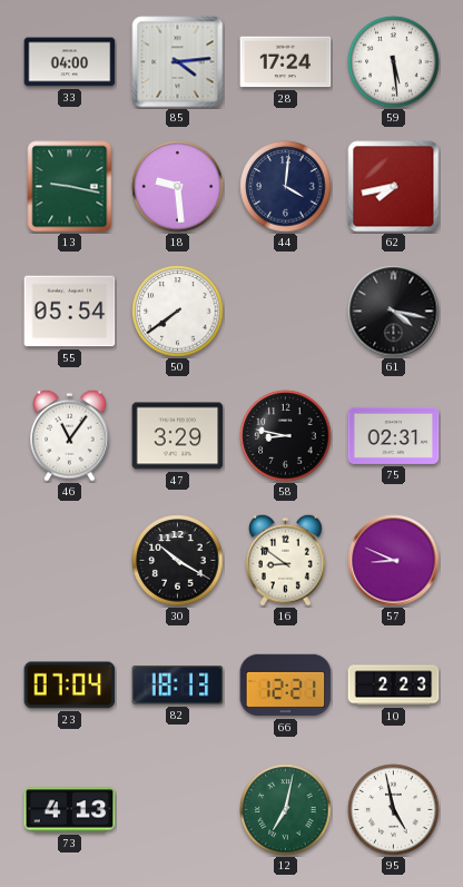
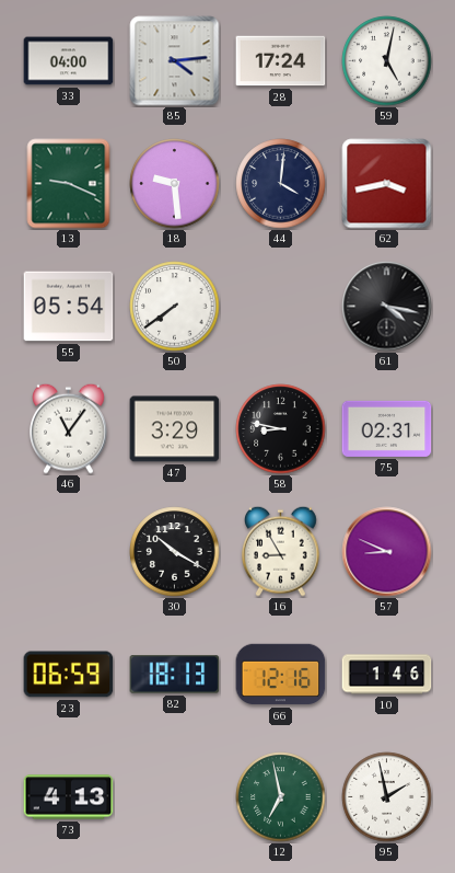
59: 5:29 -> 5:02 (387, 61)
13: 9:17 -> 9:19 (69, 184)
62: 7:43 -> 3:43 (387, 184)
16: 8:51 -> 8:55 (281, 551)
23: 07:04 -> 06:59 (69, 675)
66: 12:21 -> 12:16 (281, 675)
10: 2:23 -> 1:46 (387, 675)
12: 7:02 -> 6:58 (281, 797)
95: 4:58 -> 1:58 (387, 797)
